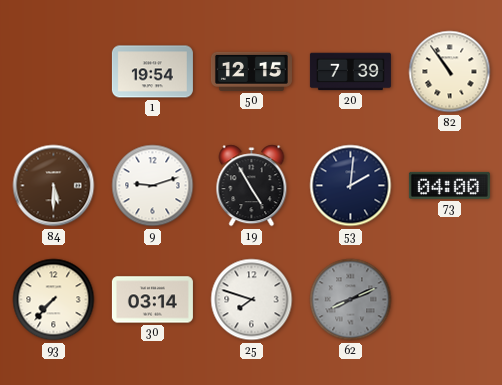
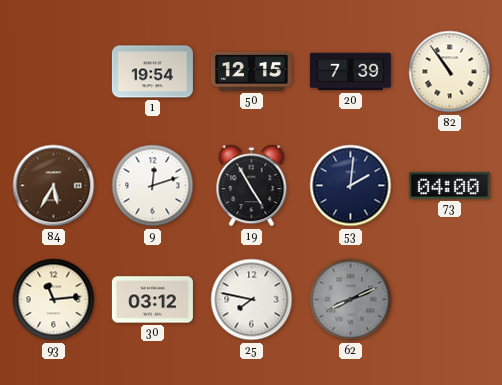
84: 5:30 -> 5:35 (54, 186)
9: 9:12 -> 12:12 (153, 186)
93: 7:37 -> 11:14 (54, 300)
30: 03:14 -> 03:12 (152, 300)
25: 7:48 -> 7:47 (252, 300)
